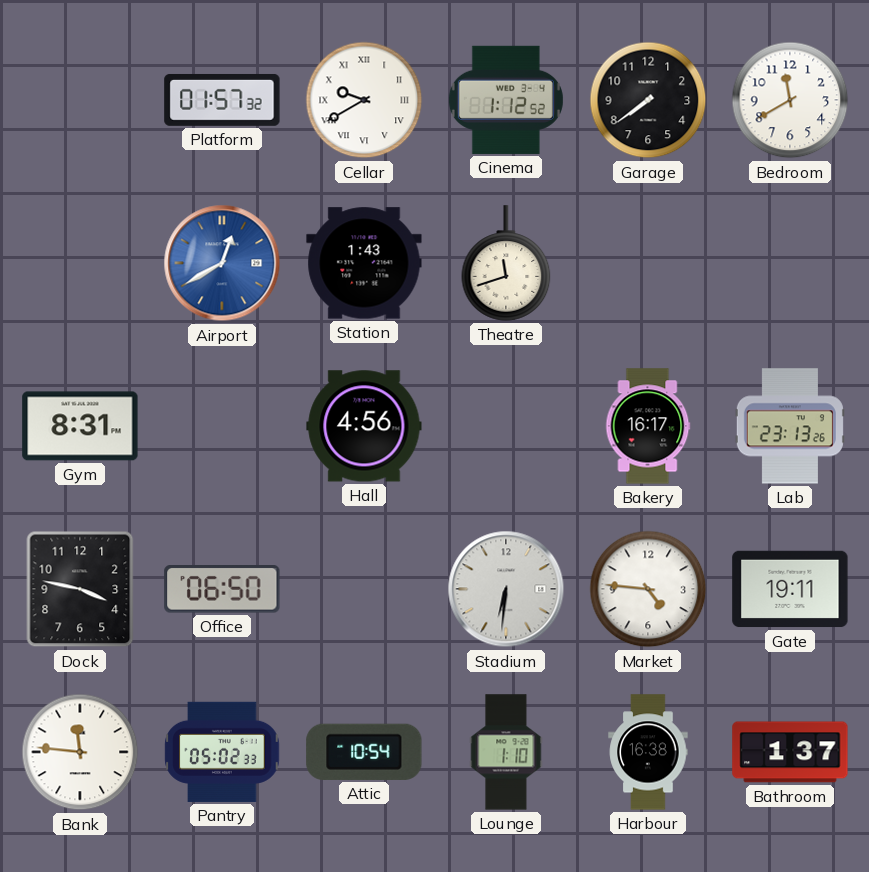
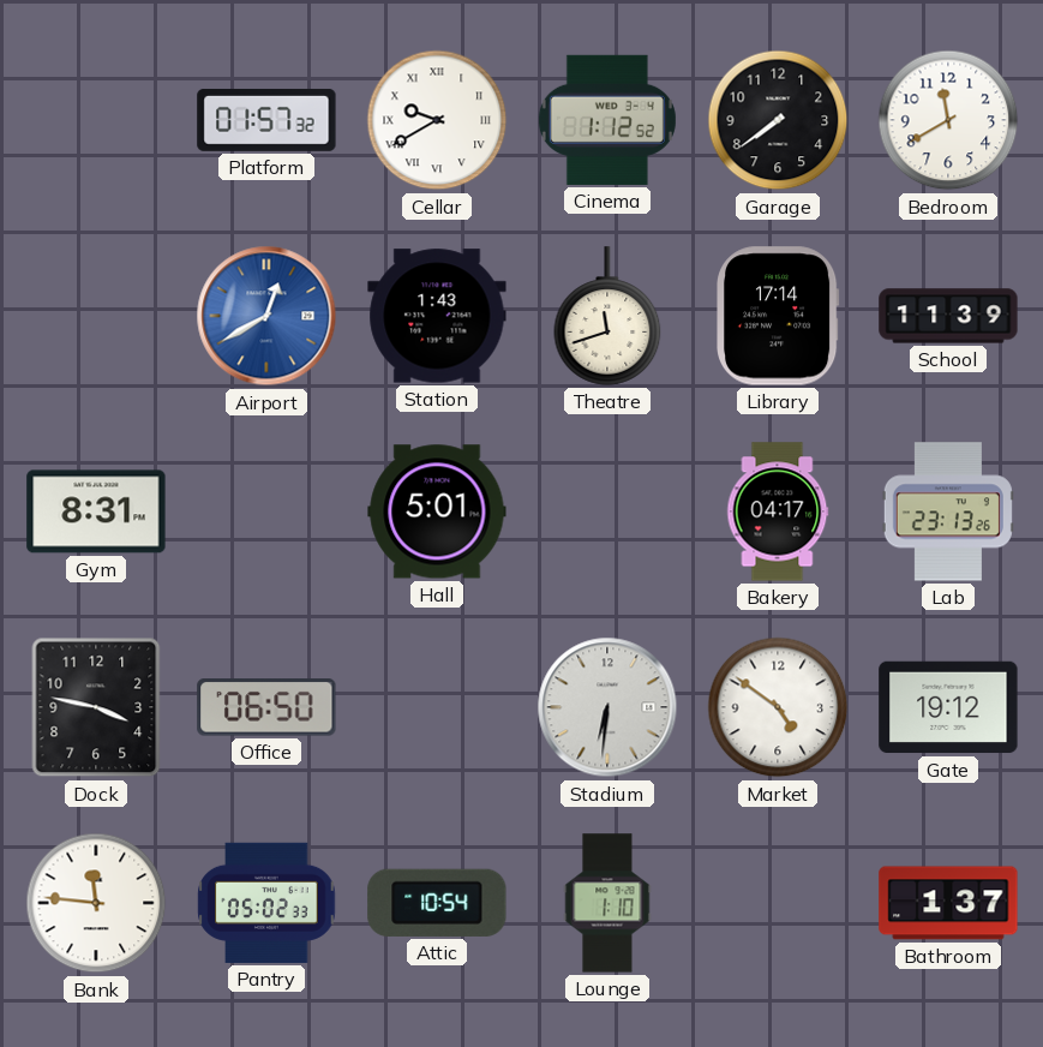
Library: none -> 17:14 (779, 316)
School: none -> 11:39 (948, 316)
Hall: 4:56 -> 5:01 (437, 511)
Bakery: 16:17 -> 04:17 (778, 511)
Market: 4:46 -> 4:51 (778, 707)
Gate: 19:11 -> 19:12 (948, 707)
Harbour: 16:38 -> none (648, 752)
